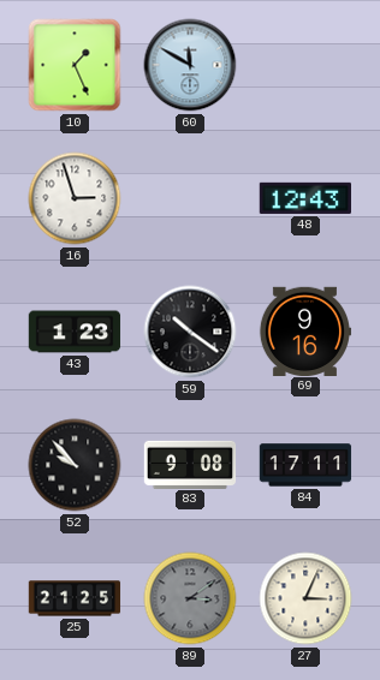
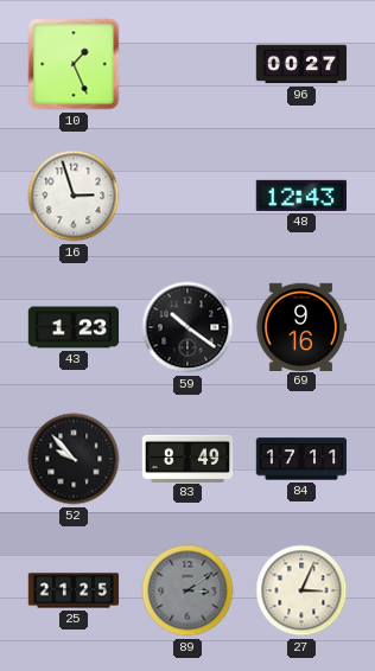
60: 11:50 -> none (190, 65)
96: none -> 00:27 (301, 64)
83: 9:08 -> 8:49 (188, 458)
